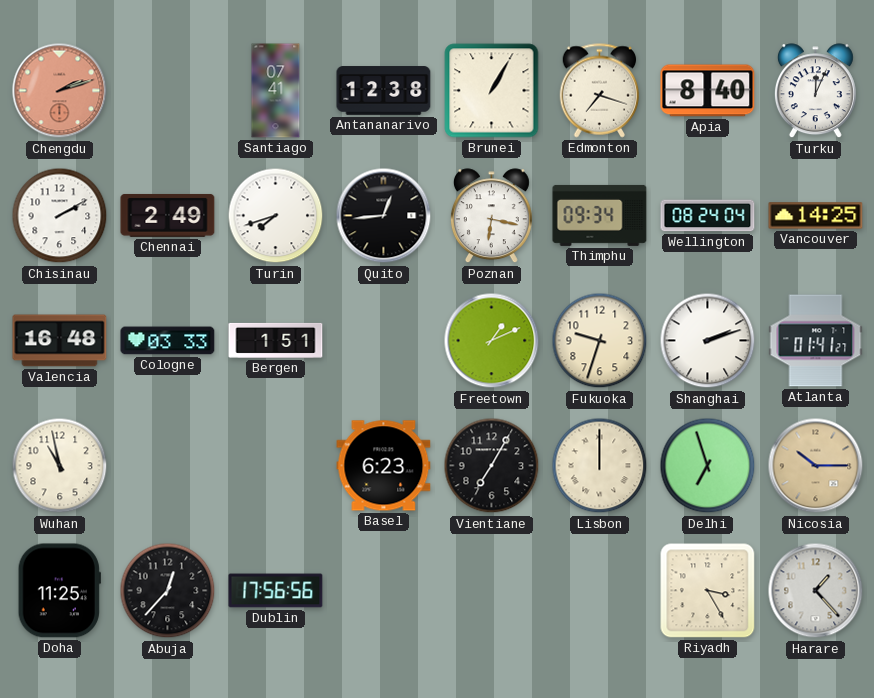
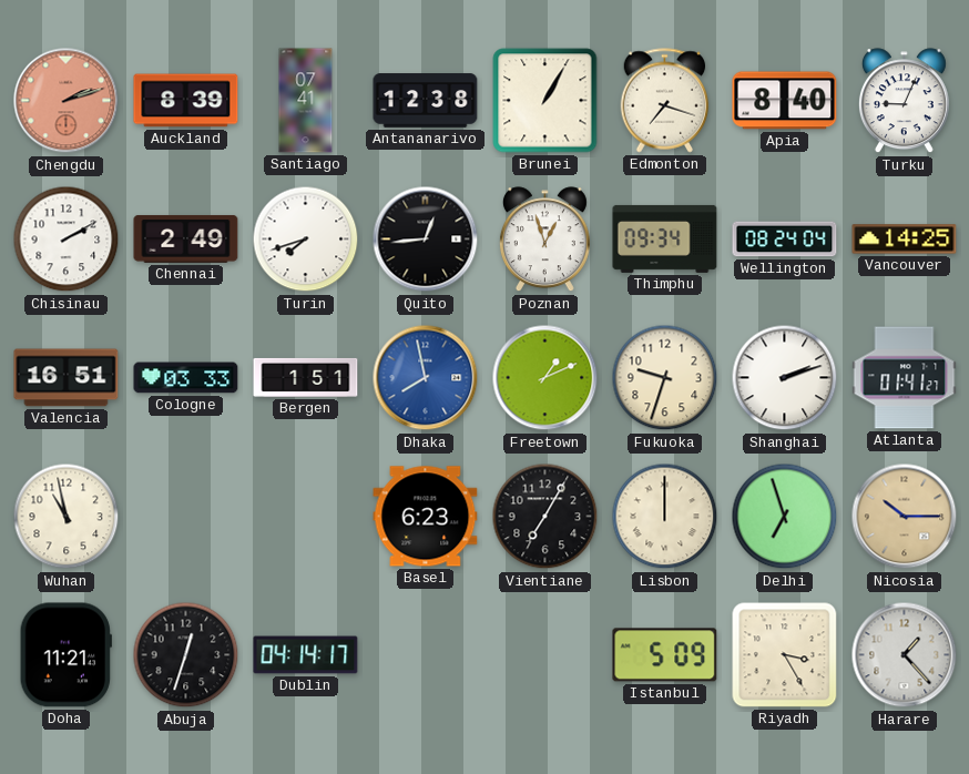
Auckland: none -> 8:39 (186, 101)
Turku: 12:04 -> 9:04 (904, 101)
Poznan: 6:17 -> 12:57 (544, 240)
Valencia: 16:48 -> 16:51 (67, 378)
Dhaka: none -> 7:58 (426, 378)
Doha: 11:25 -> 11:21 (65, 655)
Abuja: 12:37 -> 12:33 (186, 655)
Dublin: 17:56 -> 04:14 (306, 655)
Istanbul: none -> 5:09 (665, 655)
